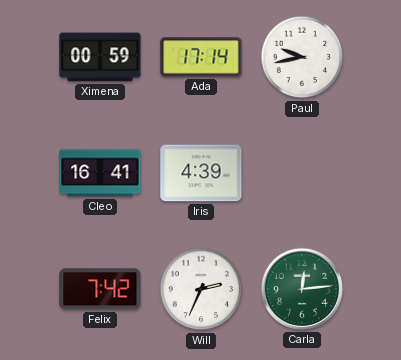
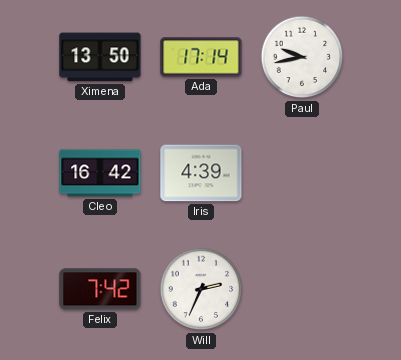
Ximena: 00:59 -> 13:50 (100, 57)
Cleo: 16:41 -> 16:42 (100, 173)
Carla: 12:14 -> none (301, 289)
